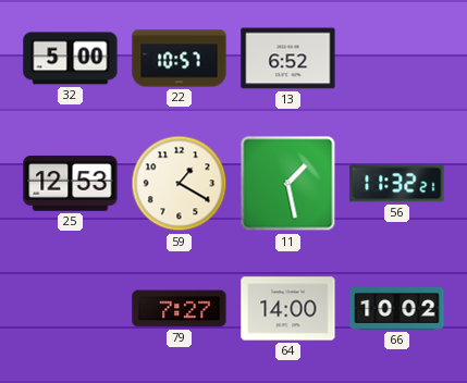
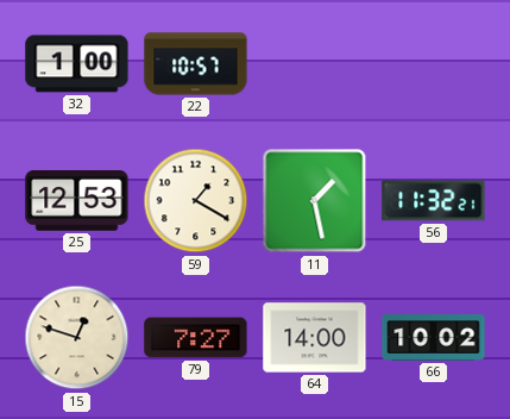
32: 5:00 -> 1:00 (77, 64)
13: 6:52 -> none (288, 59)
15: none -> 12:48 (77, 338)
